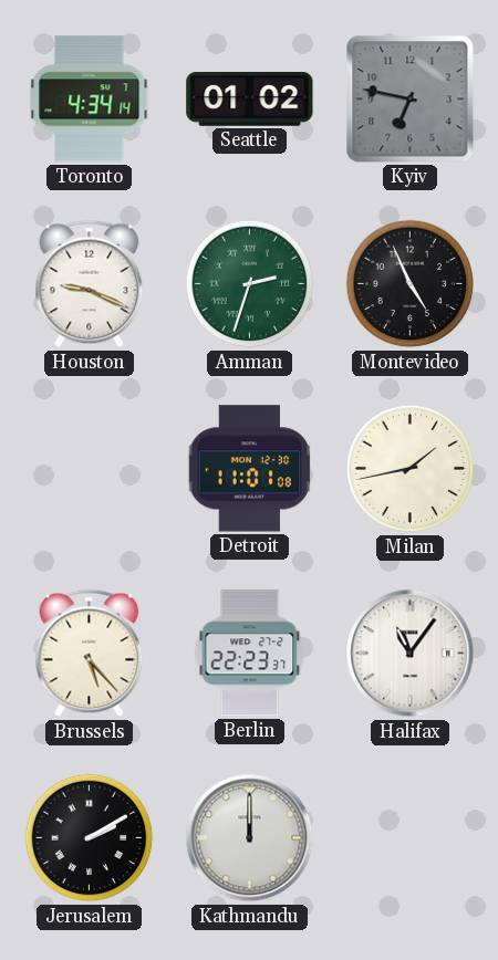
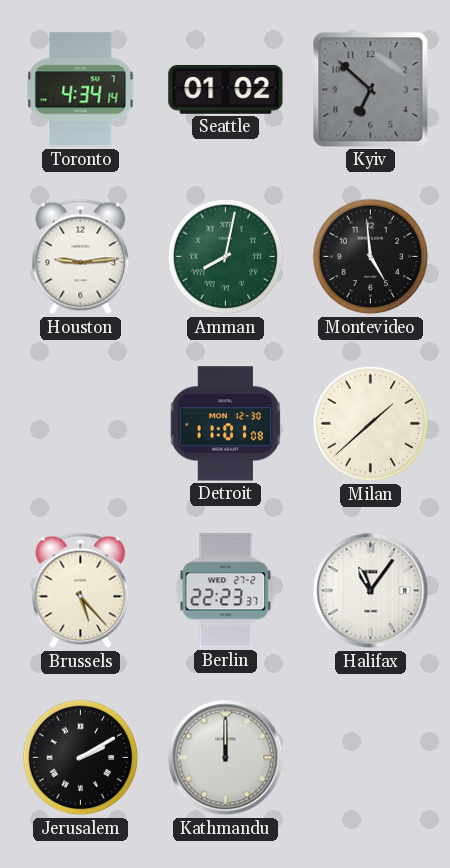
Kyiv: 6:47 -> 6:52 (371, 90)
Houston: 9:19 -> 9:14 (81, 257)
Amman: 2:33 -> 8:02 (226, 257)
Montevideo: 4:56 -> 4:59 (371, 257)
Milan: 1:43 -> 1:38 (371, 424)
